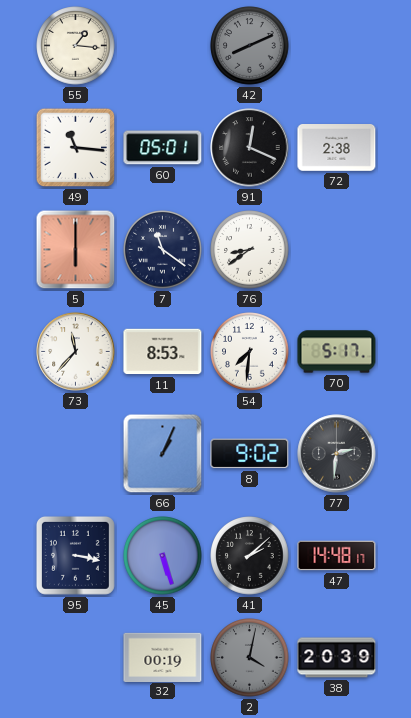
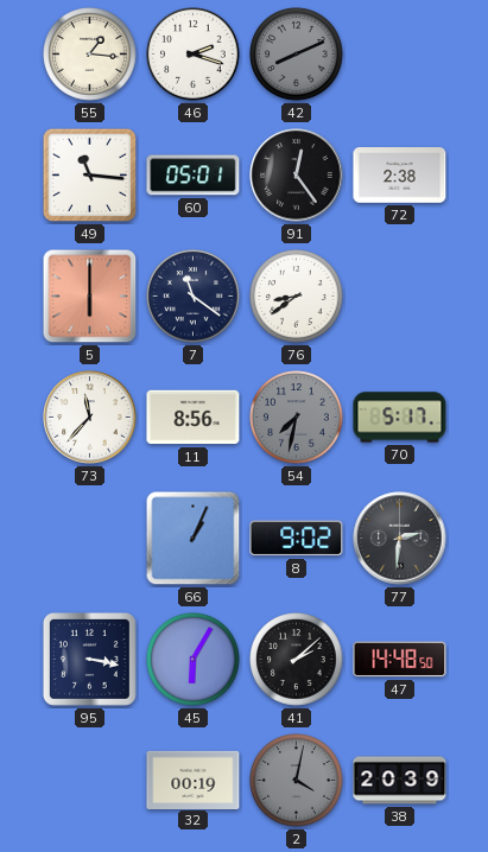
46: none -> 2:18 (194, 55)
91: 12:19 -> 12:24 (297, 176)
11: 8:53 -> 8:56 (194, 418)
54: 7:31 -> 7:32 (297, 418)
54 dial: white -> grey (297, 418)
45: 5:27 -> 6:05 (194, 660)
47: 14:48:17 -> 14:48:50 (400, 660)
